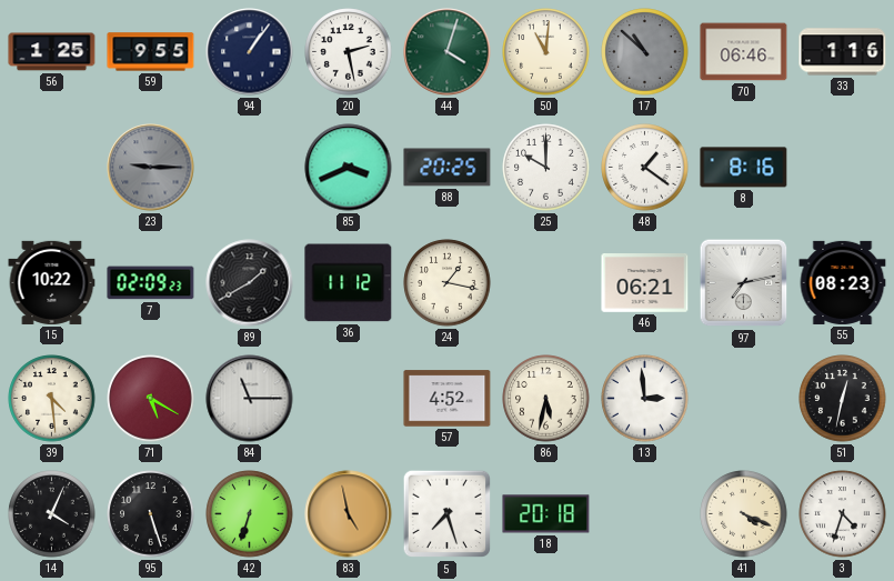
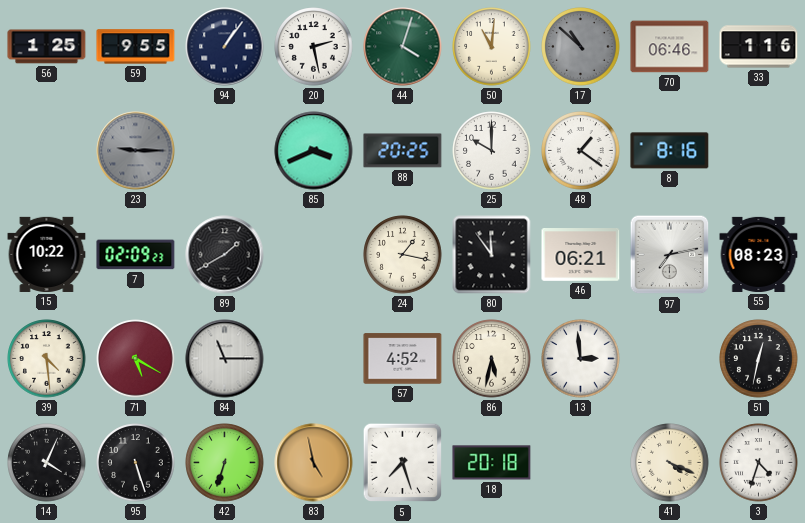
36: 11:12 -> none (349, 283)
80: none -> 11:54 (492, 255)
